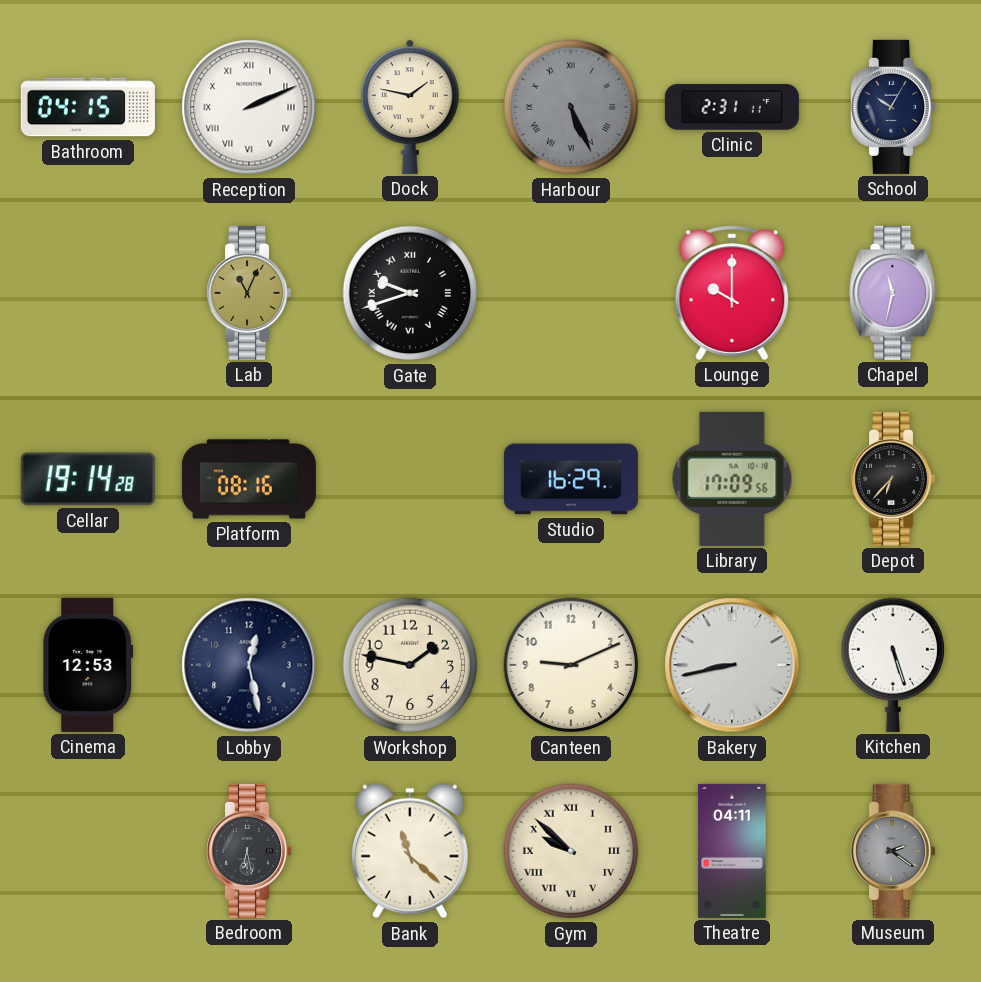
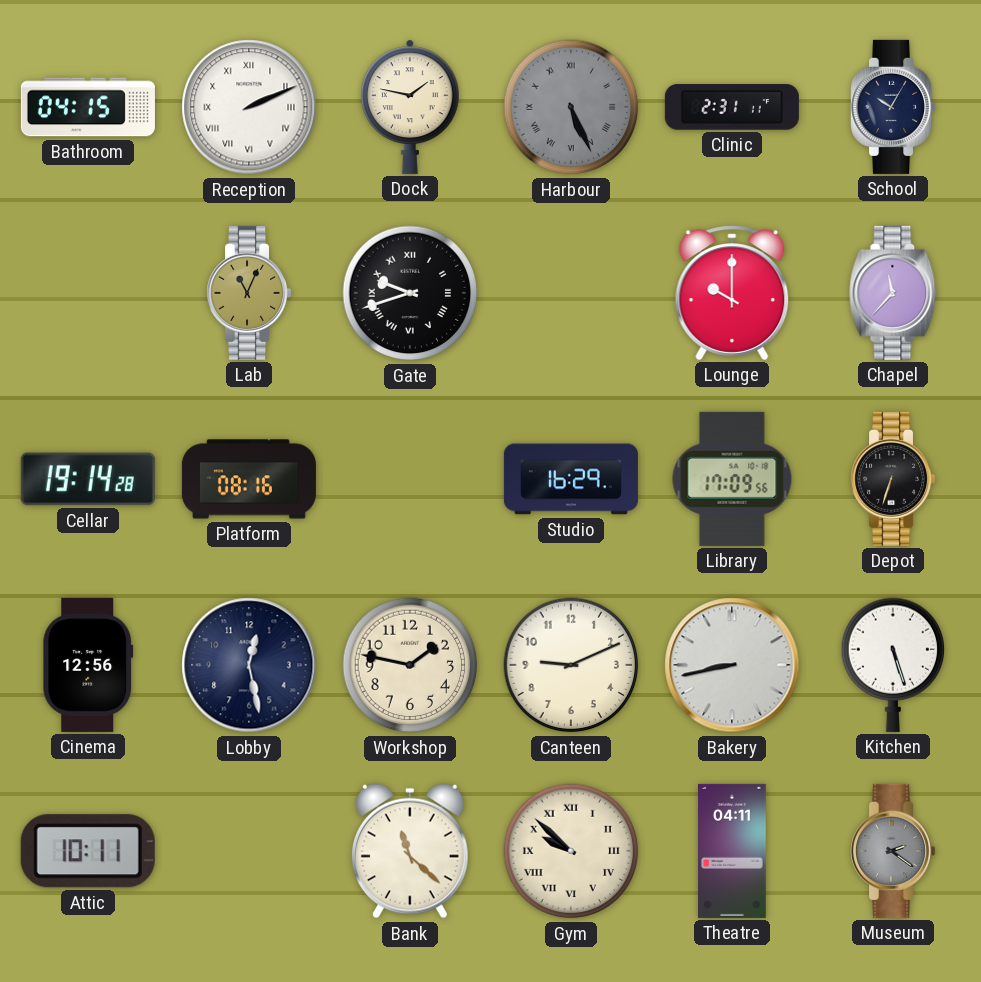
Chapel: 11:32 -> 11:37 (893, 293)
Depot: 6:37 -> 6:33 (893, 479)
Cinema: 12:53 -> 12:56 (88, 665)
Attic: none -> 10:11 (88, 851)
Bedroom: 6:28 -> none (249, 851)
